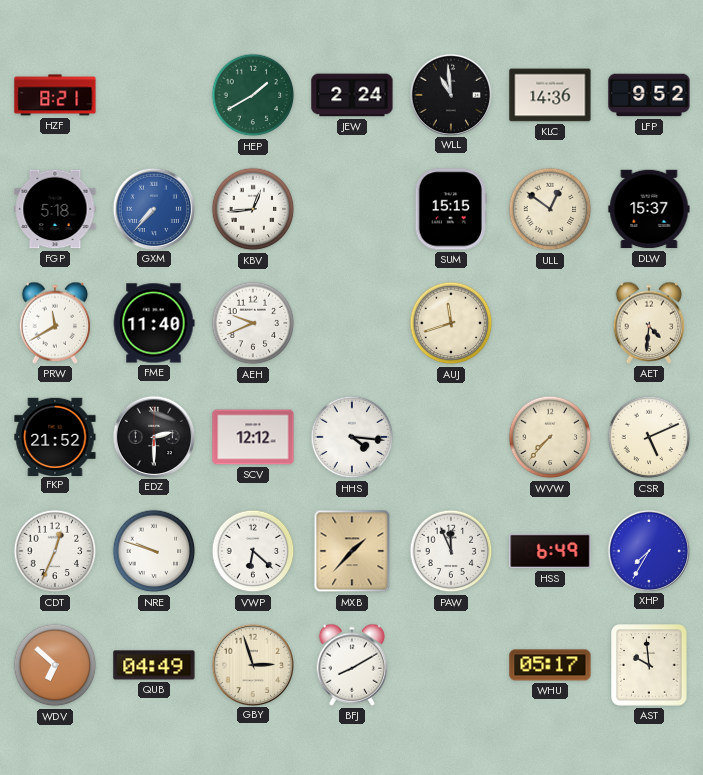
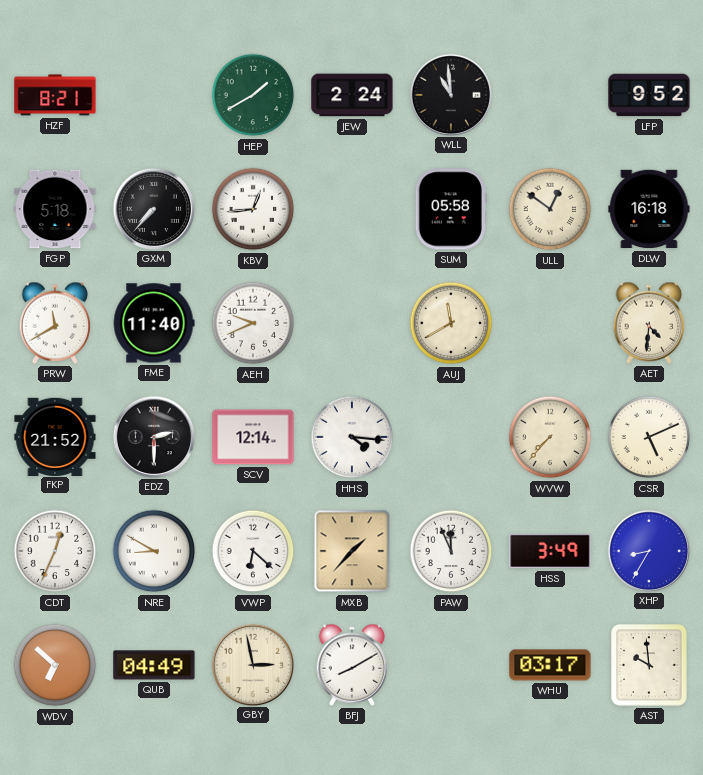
KLC: 14:36 -> none (550, 95)
GXM dial: blue -> black (153, 208)
SUM: 15:15 -> 05:58 (451, 209)
DLW: 15:37 -> 16:18 (649, 209)
AUJ: 11:42 -> 11:40 (451, 323)
SCV: 12:12 -> 12:14 (253, 437)
NRE: 9:48 -> 8:50 (154, 551)
HSS: 6:49 -> 3:49 (550, 551)
XHP: 7:35 -> 8:35 (648, 550)
GBY: 2:57 -> 2:58 (252, 664)
WHU: 05:17 -> 03:17 (550, 665)
